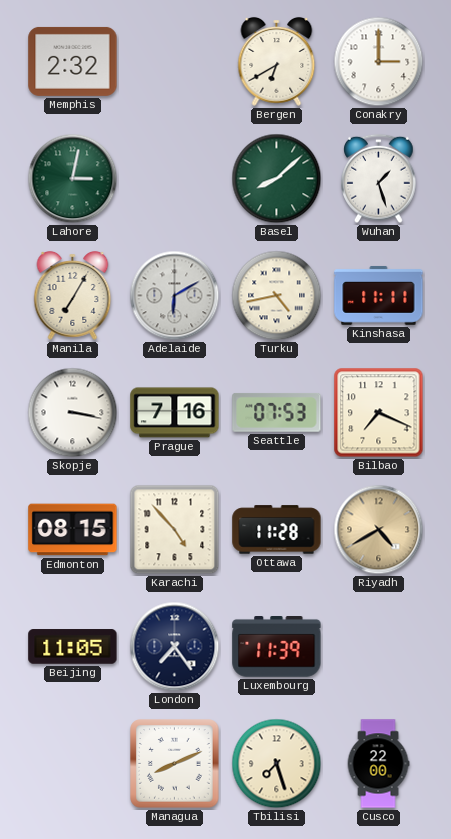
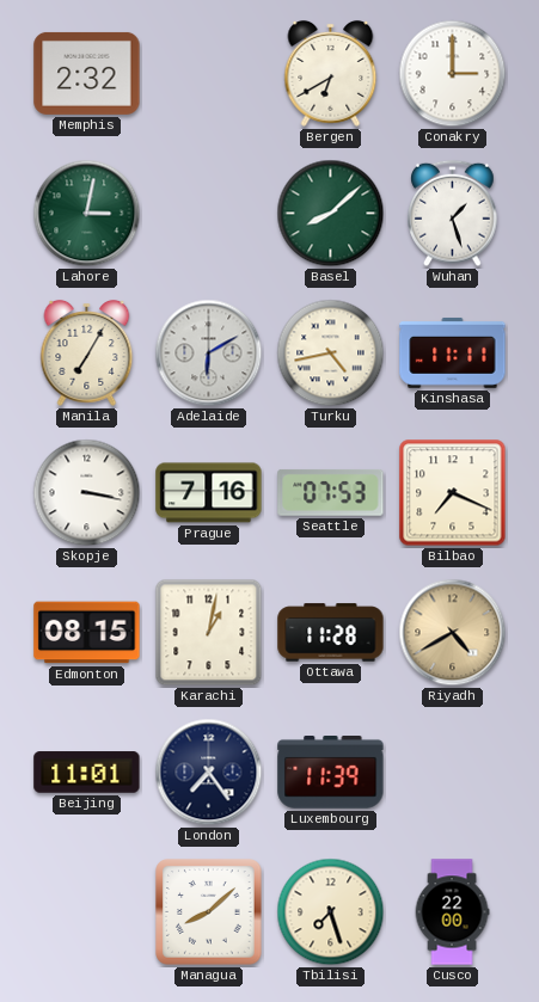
Karachi: 4:53 -> 1:02 (209, 633)
Beijing: 11:05 -> 11:01 (87, 773)
Managua: 8:11 -> 8:08 (209, 912)
